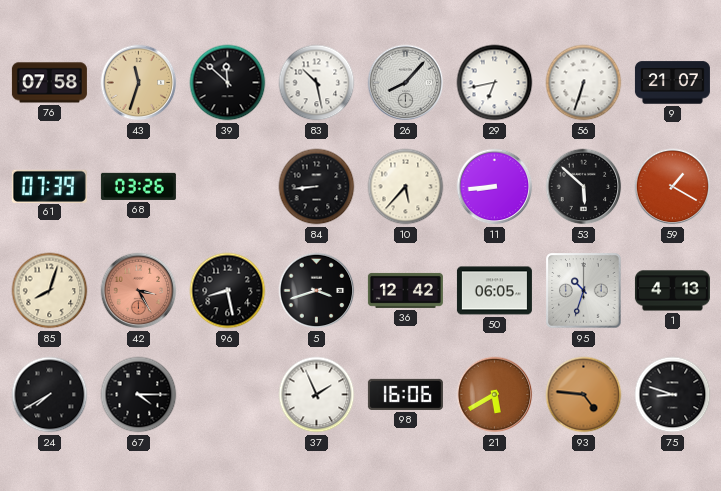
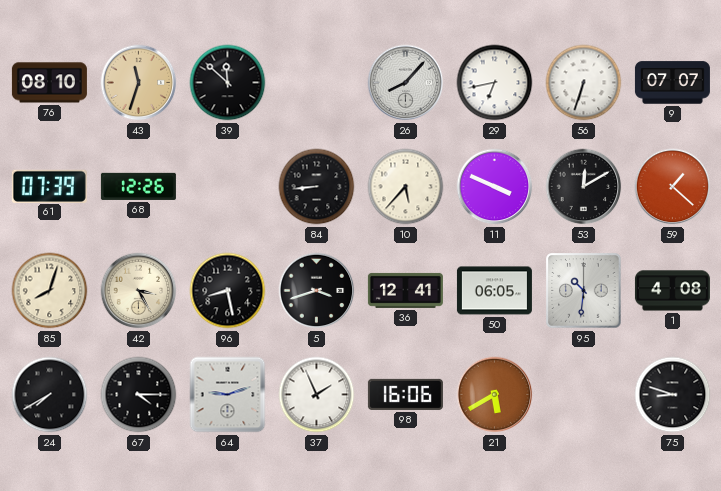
76: 07:58 -> 08:10 (49, 83)
83: 10:28 -> none (317, 83)
9: 21:07 -> 07:07 (672, 83)
68: 03:26 -> 12:26 (138, 186)
11: 8:44 -> 3:49 (495, 187)
53: 5:52 -> 12:10 (584, 187)
59: 1:20 -> 1:22 (673, 187)
42 dial: salmon -> cream (139, 291)
36: 12:42 -> 12:41 (405, 290)
95: 10:33 -> 10:31 (584, 291)
1: 4:13 -> 4:08 (672, 291)
64: none -> 9:12 (228, 395)
93: 4:46 -> none (584, 395)
